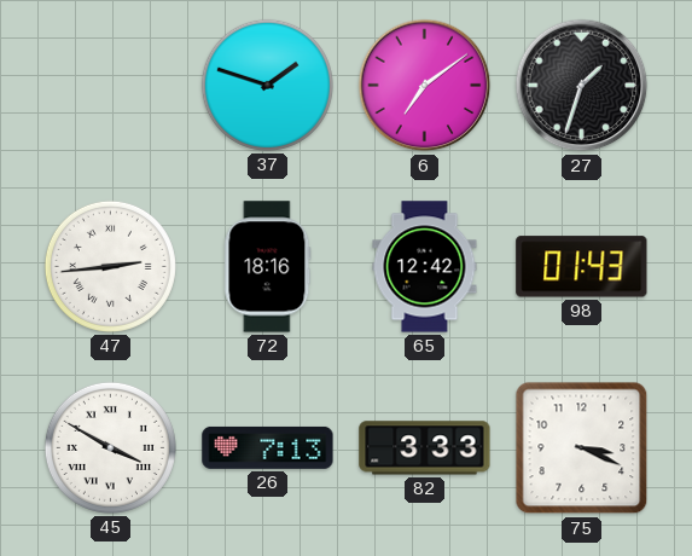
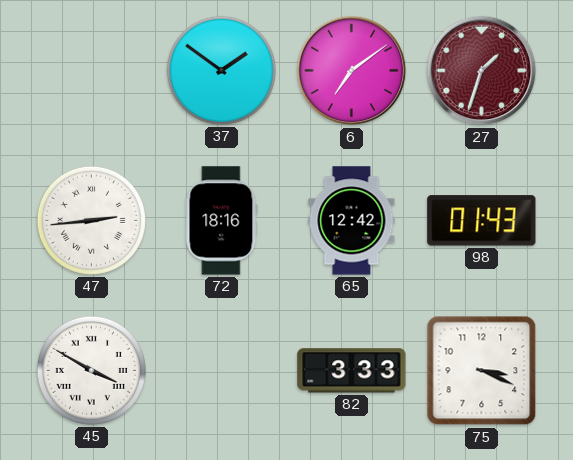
37: 1:48 -> 1:51 (221, 70)
27 dial: black -> burgundy (482, 71)
26: 7:13 -> none (268, 447)
